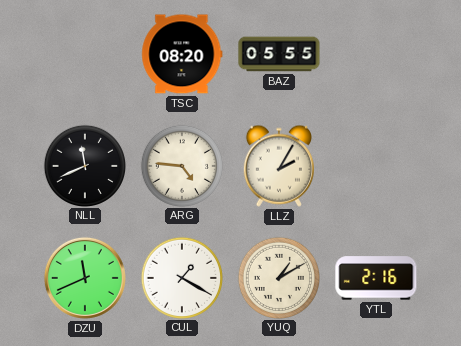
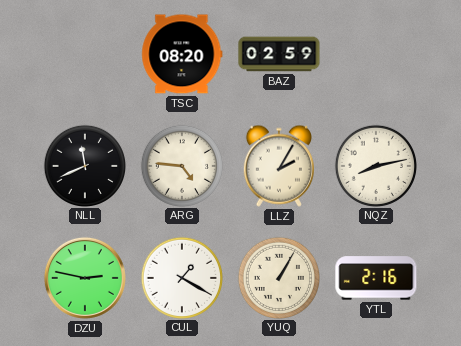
BAZ: 05:55 -> 02:59 (279, 54)
NQZ: none -> 8:13 (375, 165)
DZU: 11:41 -> 2:47 (85, 278)
YUQ: 1:10 -> 1:05 (278, 277)
